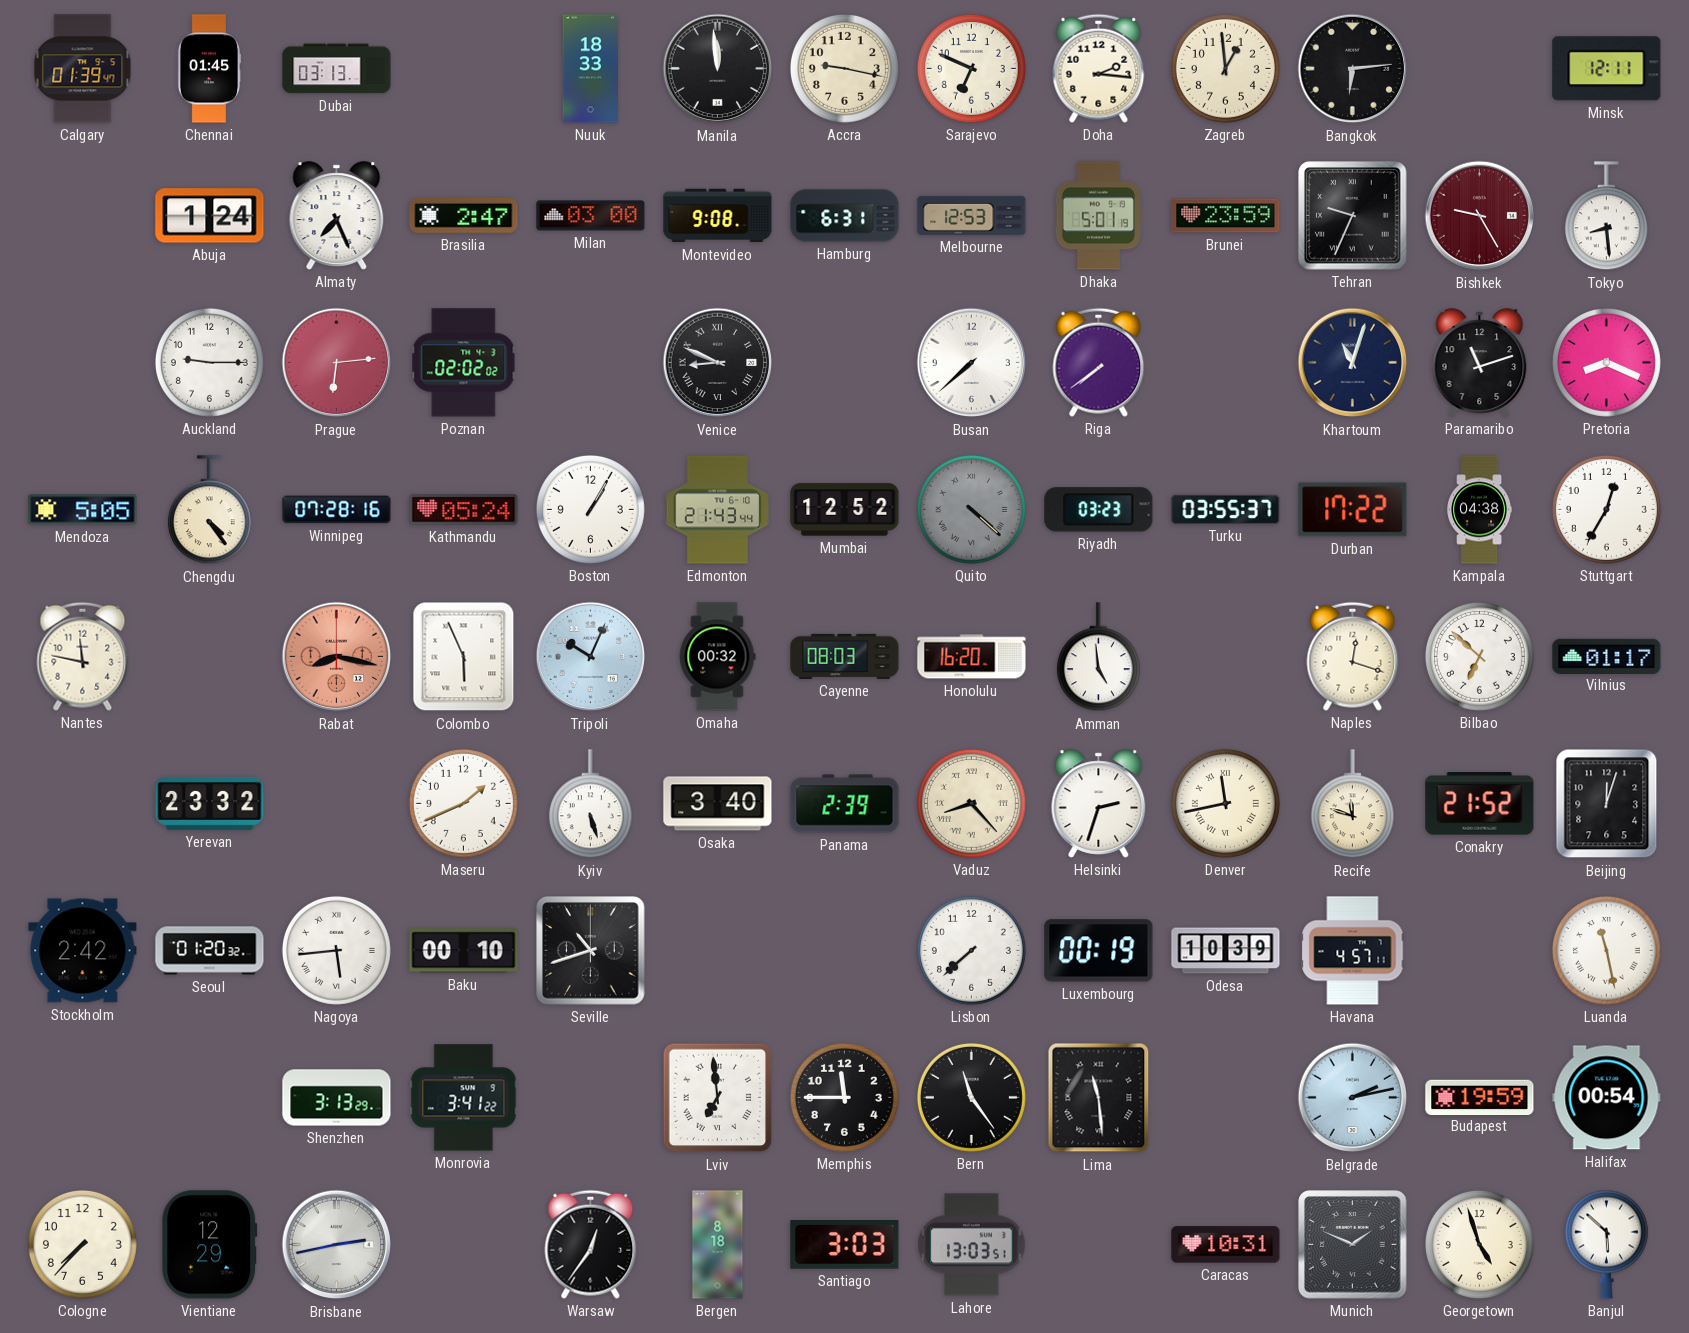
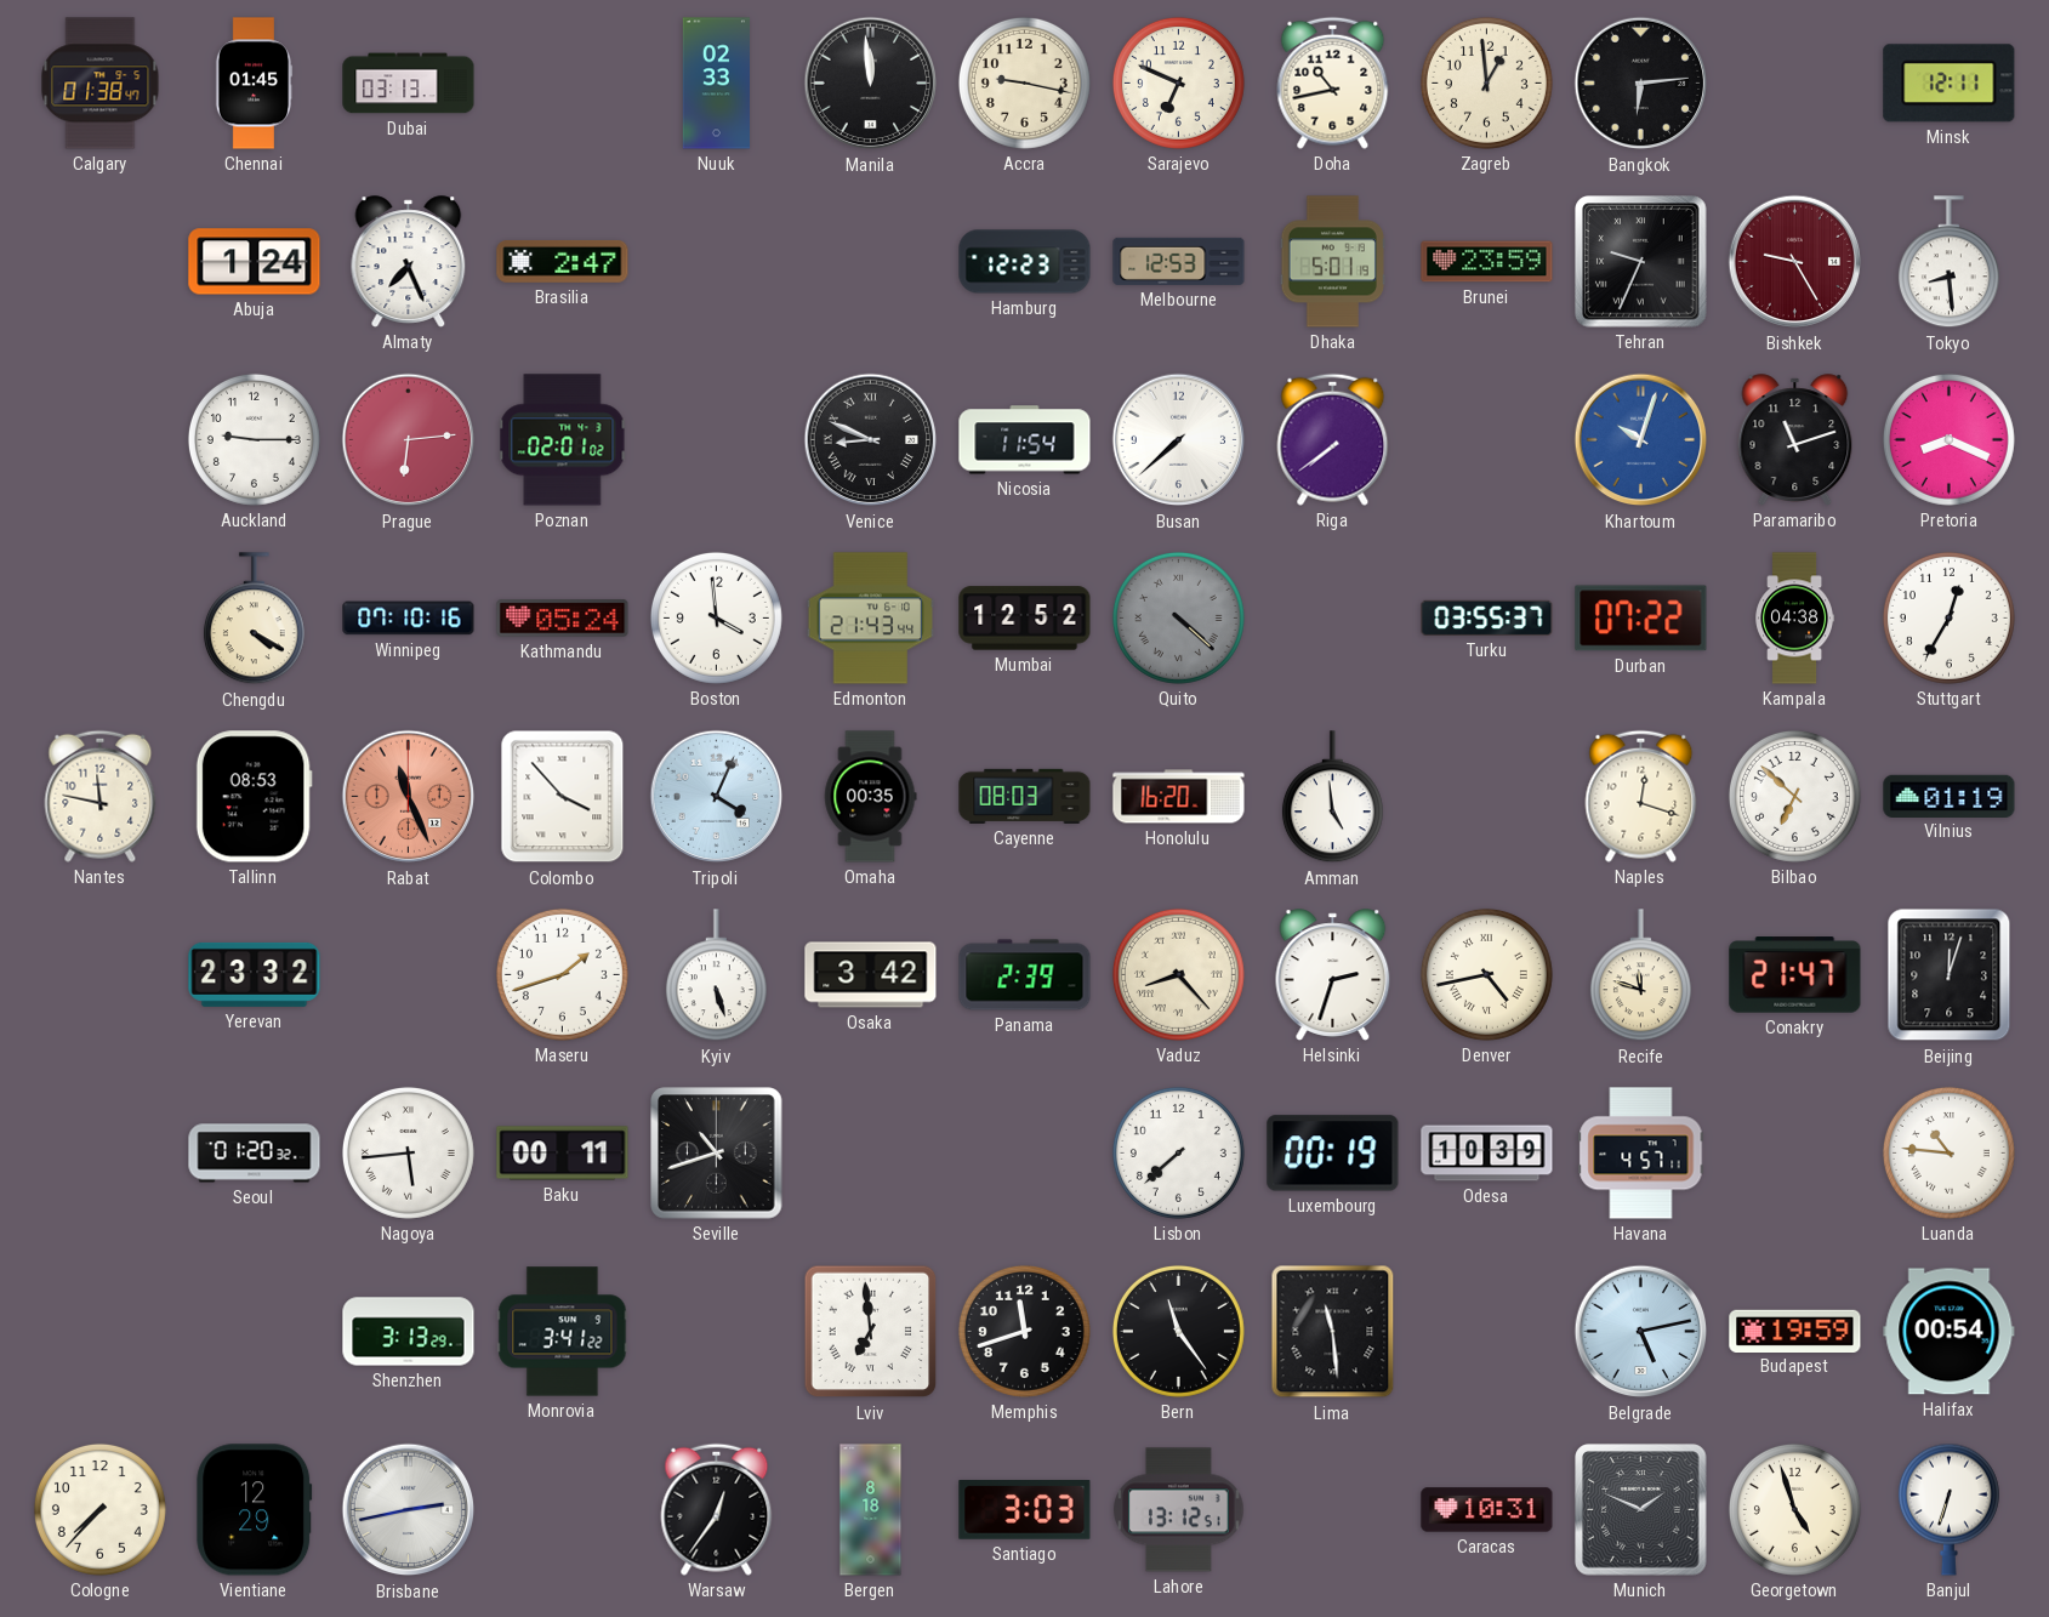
Calgary: 01:39 -> 01:38 (101, 84)
Nuuk: 18:33 -> 02:33 (716, 84)
Doha: 2:16 -> 10:43 (1333, 82)
Milan: 03:00 -> none (591, 216)
Montevideo: 9:08 -> none (718, 216)
Hamburg: 6:31 -> 12:23 (1025, 262)
Poznan: 02:02 -> 02:01 (563, 440)
Nicosia: none -> 11:54 (1025, 440)
Khartoum: 11:03 -> 10:03 (1641, 440)
Khartoum dial: navy -> blue (1641, 440)
Mendoza: 5:05 -> none (83, 510)
Chengdu: 4:24 -> 4:20 (254, 619)
Winnipeg: 07:28 -> 07:10 (409, 619)
Boston: 1:05 -> 3:59 (716, 617)
Riyadh: 03:23 -> none (1099, 510)
Durban: 17:22 -> 07:22 (1641, 619)
Tallinn: none -> 08:53 (254, 797)
Rabat: 8:17 -> 11:26 (409, 797)
Colombo: 5:56 -> 3:53 (563, 797)
Tripoli: 10:04 -> 4:04 (717, 797)
Omaha: 00:32 -> 00:35 (870, 797)
Vilnius: 01:17 -> 01:19 (1950, 796)
Maseru: 1:41 -> 1:42 (562, 974)
Osaka: 3:40 -> 3:42 (871, 975)
Denver: 11:43 -> 4:43 (1486, 974)
Conakry: 21:52 -> 21:47 (1795, 975)
Stockholm: 2:42 -> none (83, 951)
Baku: 00:10 -> 00:11 (563, 1154)
Luanda: 11:28 -> 10:46 (1948, 1152)
Memphis: 11:45 -> 11:42 (1024, 1331)
Belgrade: 2:13 -> 5:13 (1641, 1332)
Lahore: 13:03 -> 13:12 (1179, 1510)
Banjul: 5:52 -> 6:33 (1948, 1509)
